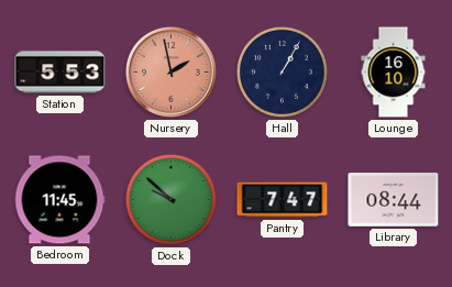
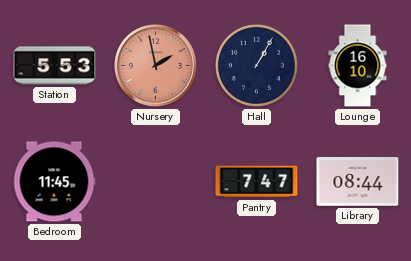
Dock: 9:52 -> none (170, 199)
